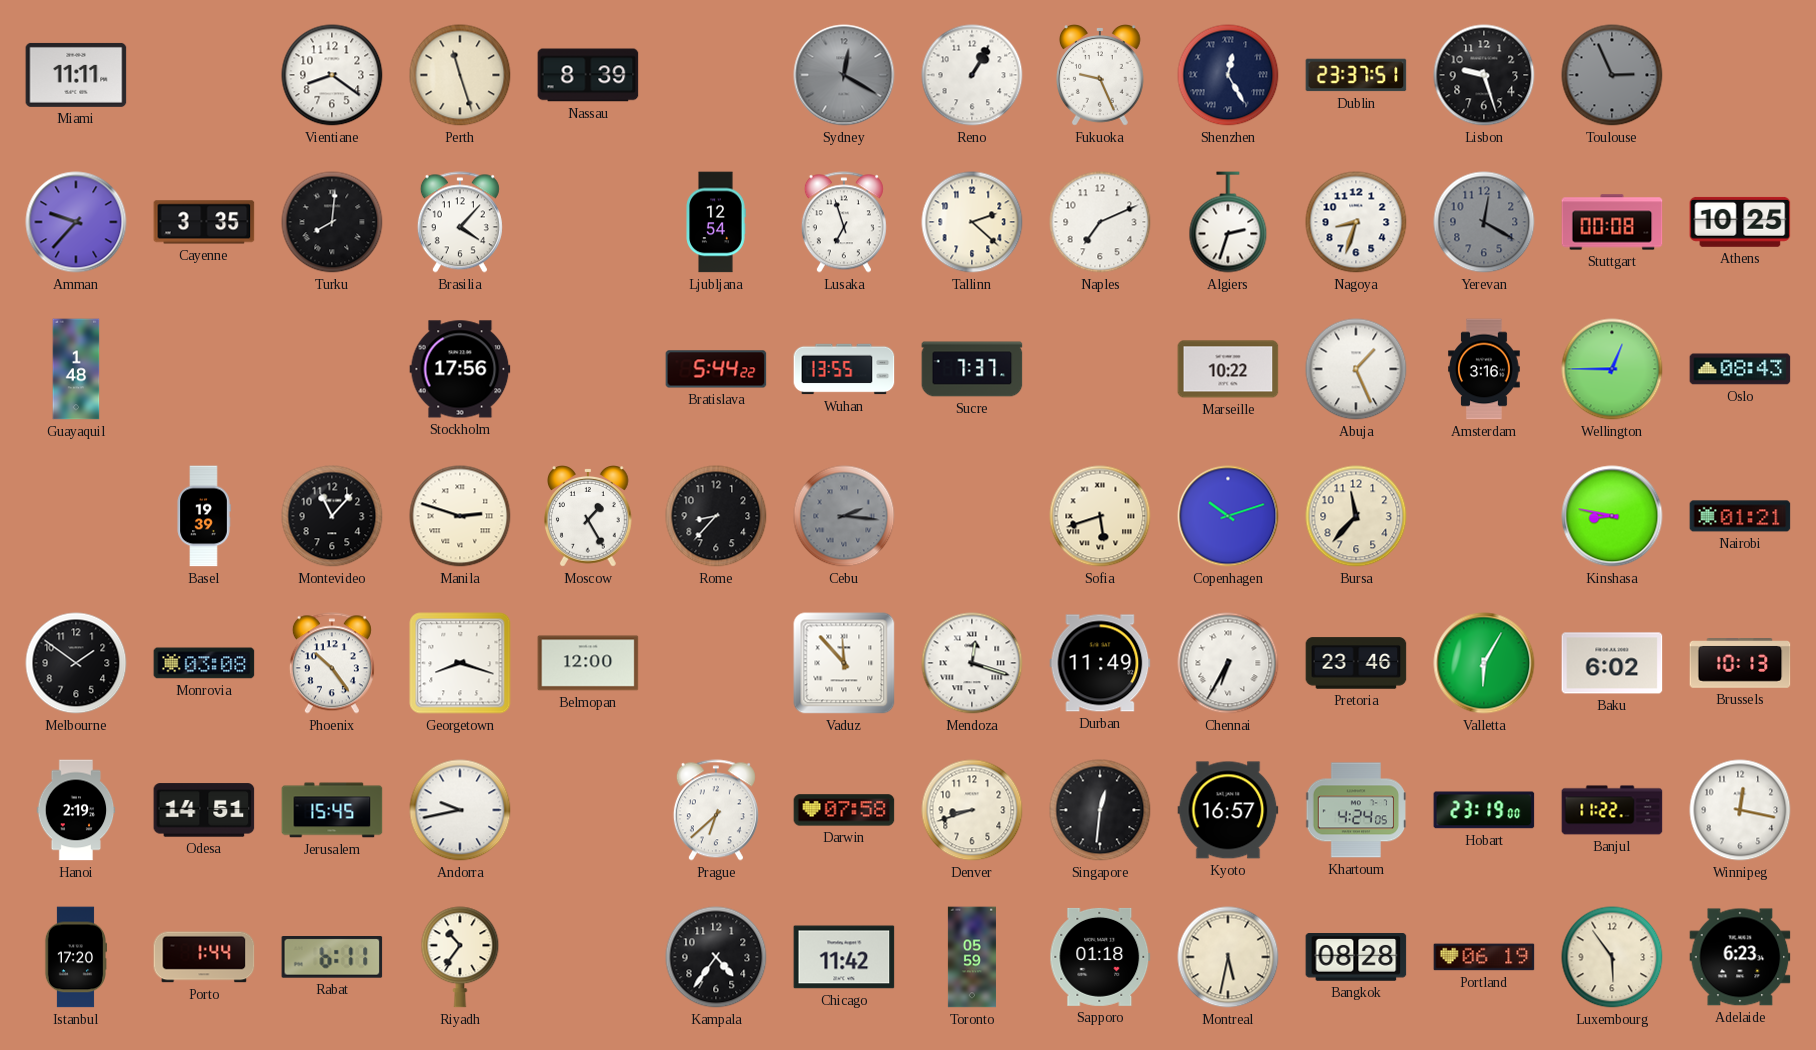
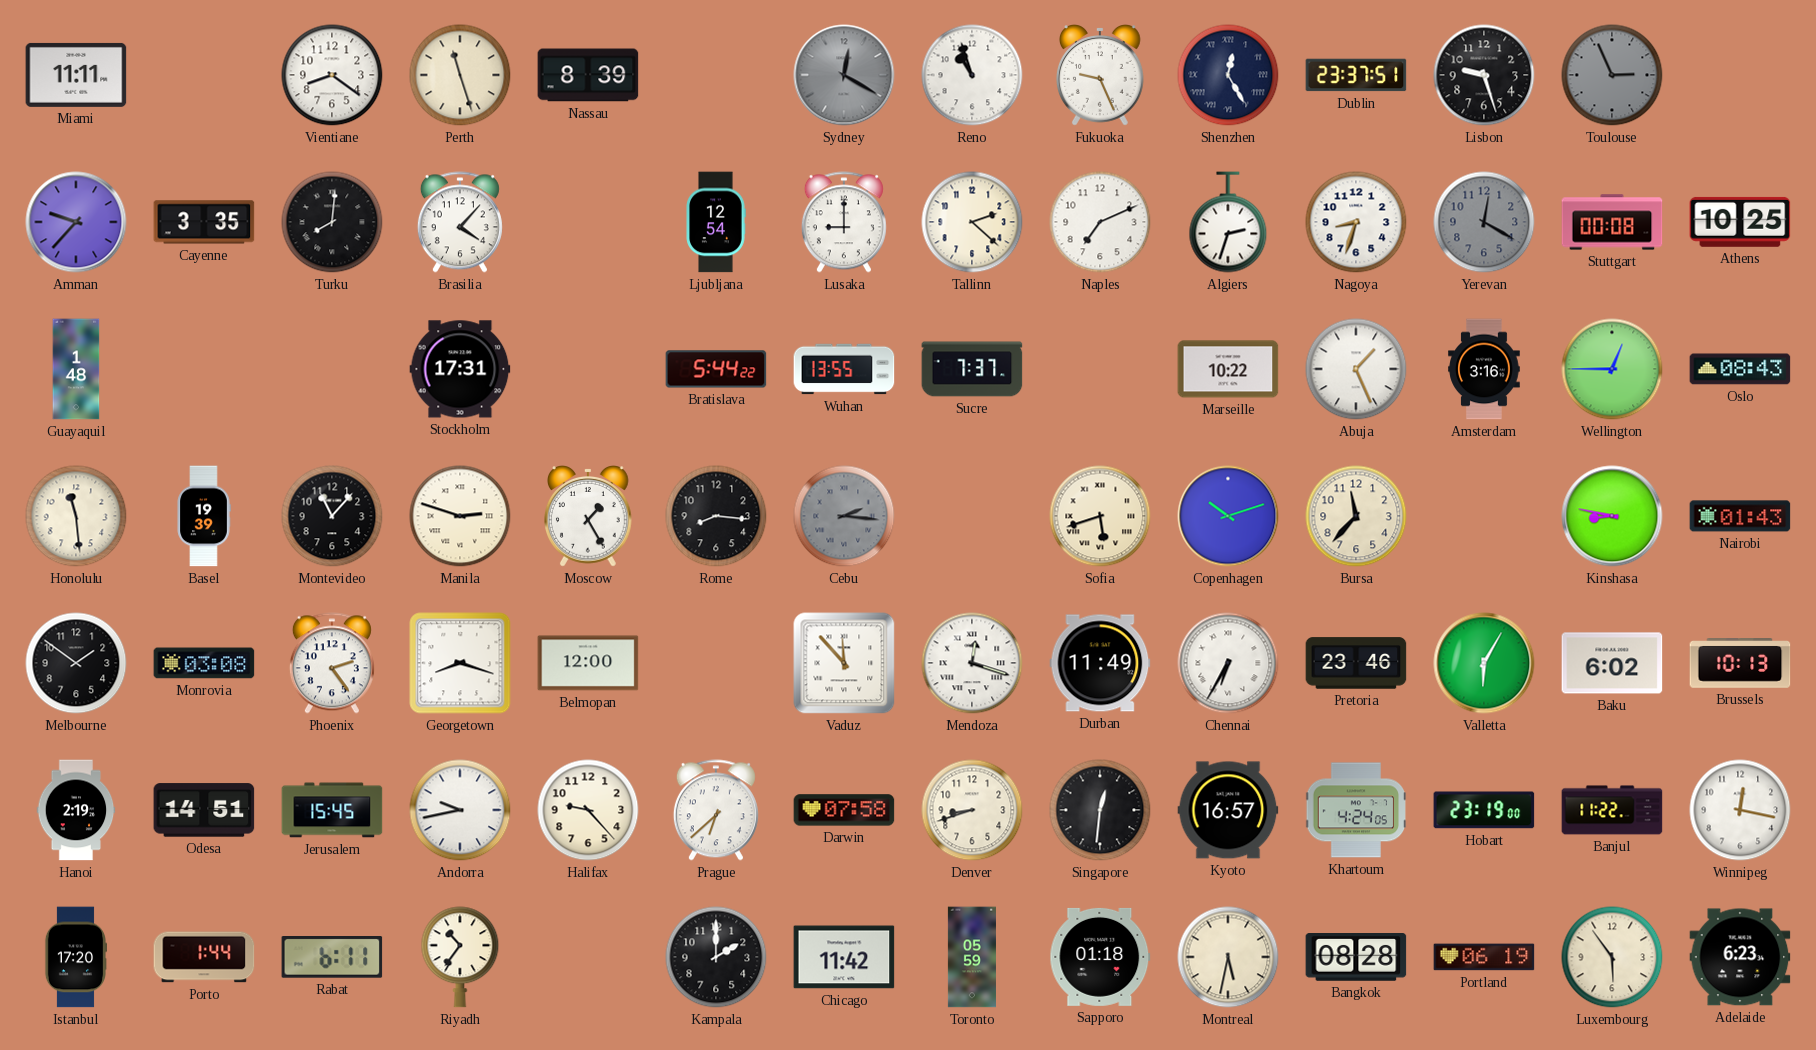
Reno: 1:05 -> 10:57 (972, 75)
Lusaka: 6:57 -> 9:00 (844, 222)
Stockholm: 17:56 -> 17:31 (460, 369)
Honolulu: none -> 11:29 (76, 516)
Rome: 8:37 -> 8:16 (716, 516)
Nairobi: 01:21 -> 01:43 (1740, 516)
Phoenix: 10:24 -> 2:24 (332, 663)
Halifax: none -> 9:23 (588, 810)
Kampala: 4:36 -> 2:00 (716, 957)
